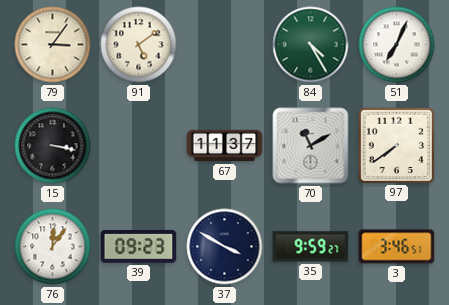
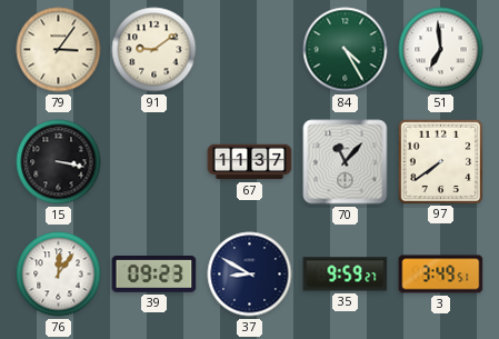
91: 5:09 -> 9:09 (154, 50)
51: 7:04 -> 6:59 (441, 50)
70: 11:10 -> 11:07 (346, 162)
37: 3:50 -> 8:50 (250, 275)
3: 3:46 -> 3:49 (441, 275)
